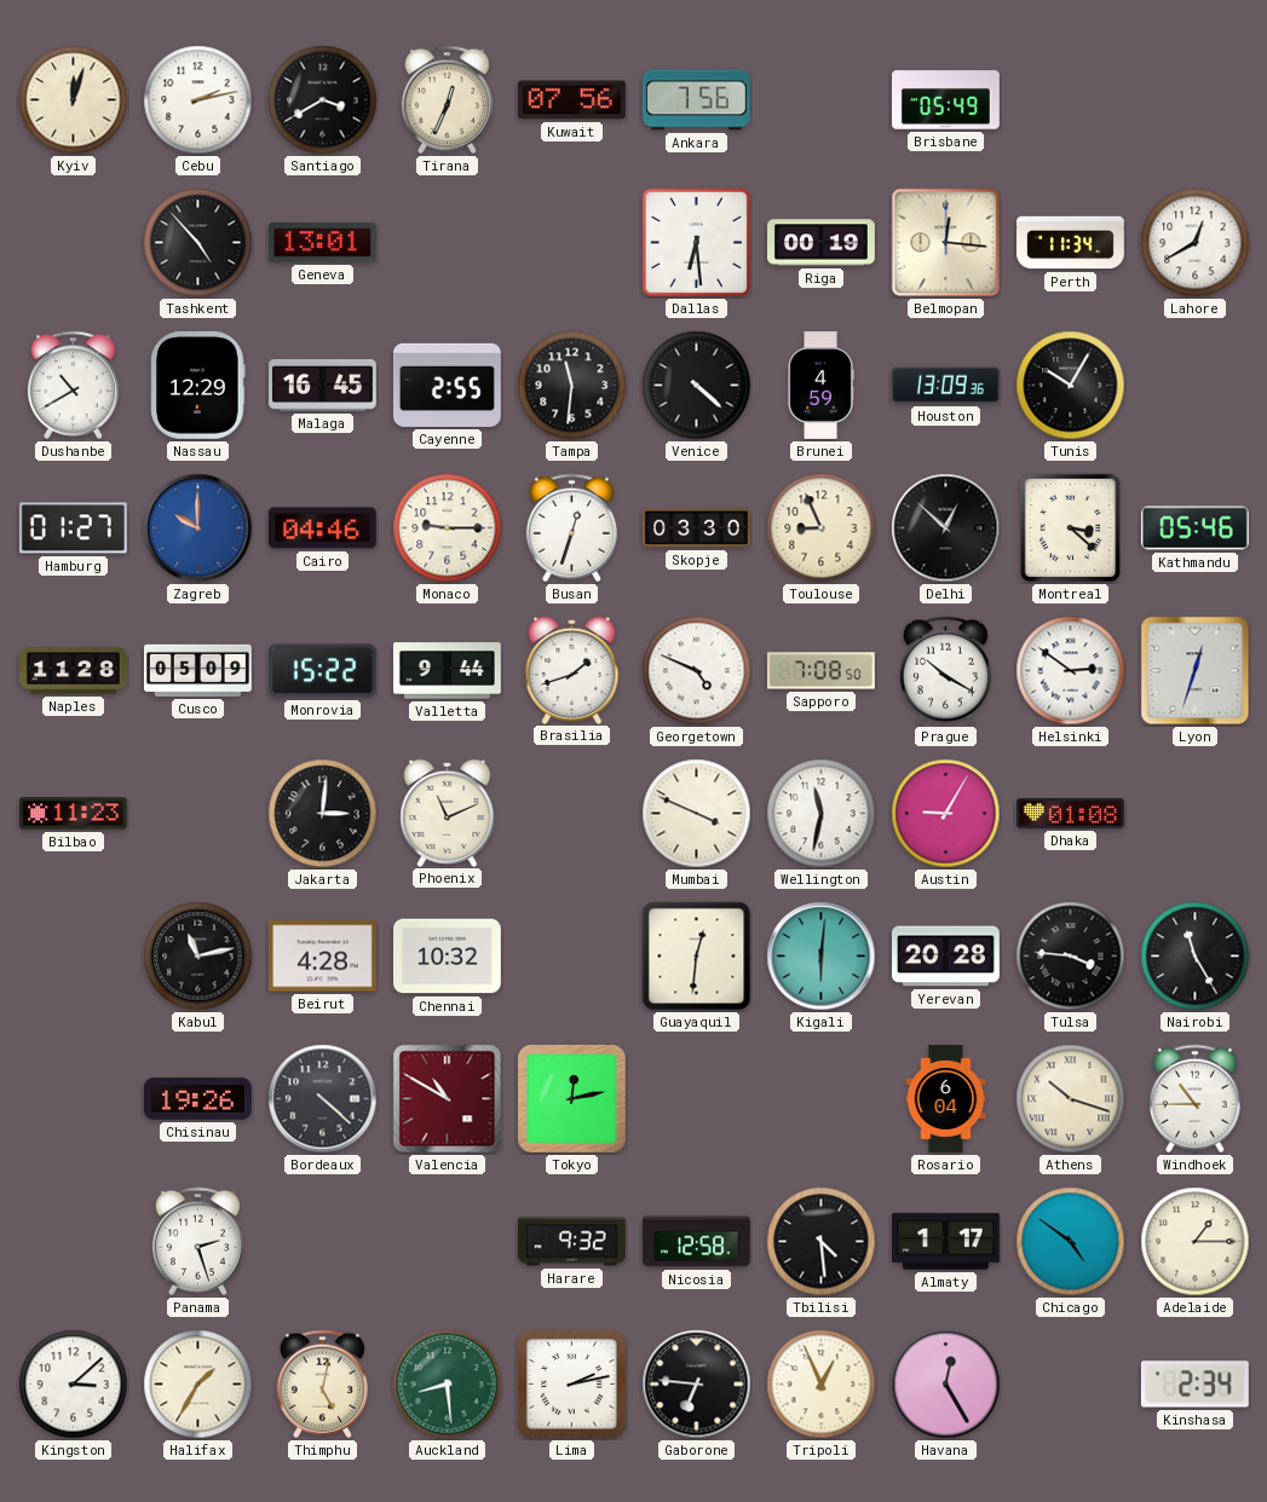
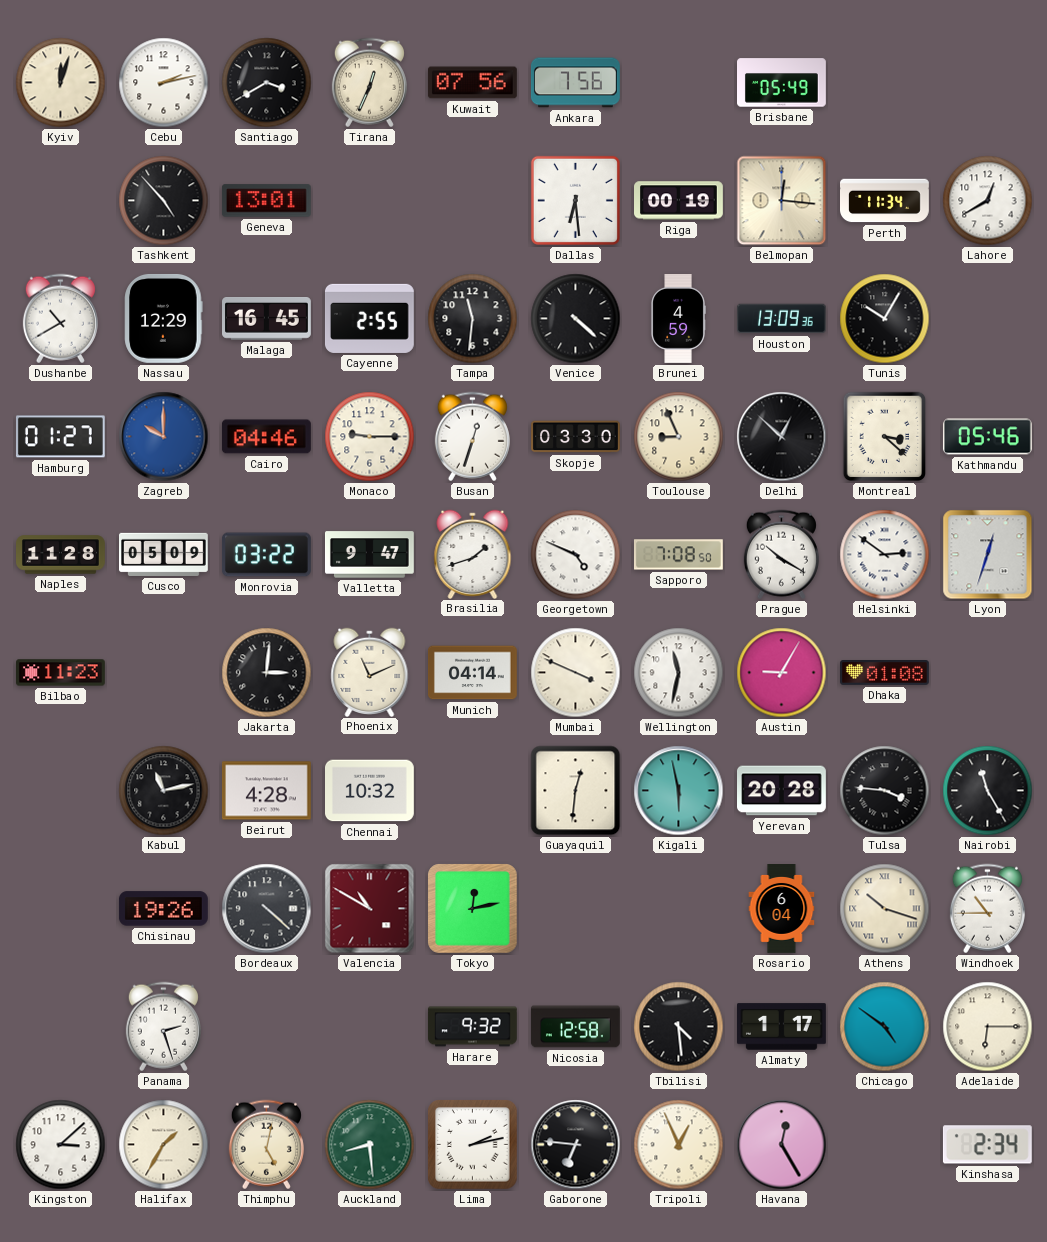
Monrovia: 15:22 -> 03:22 (267, 555)
Valletta: 9:44 -> 9:47 (370, 555)
Munich: none -> 04:14 (473, 673)
Kigali: 6:01 -> 5:58 (679, 791)
Adelaide: 1:15 -> 6:15 (988, 1027)
